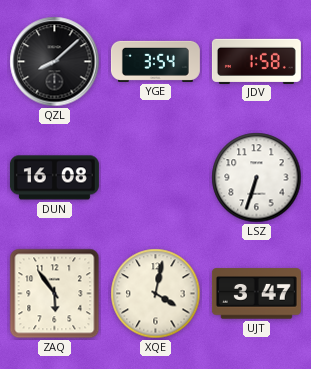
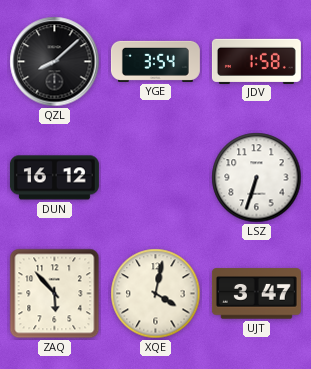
DUN: 16:08 -> 16:12 (54, 178)
ZAQ: 5:54 -> 5:53 (55, 294)
